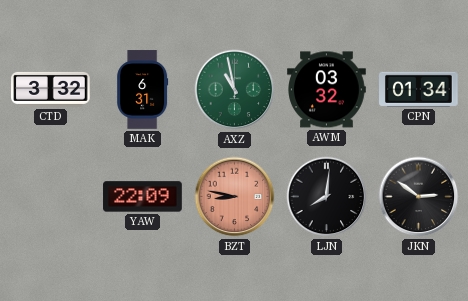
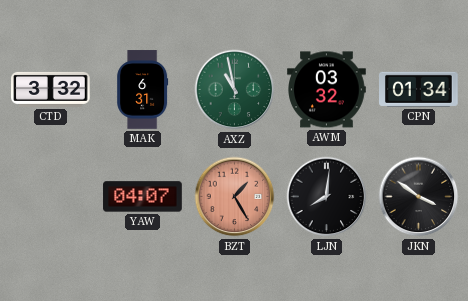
YAW: 22:09 -> 04:07 (143, 197)
BZT: 8:47 -> 1:25 (235, 197)
JKN: 2:51 -> 3:51 (419, 197)
